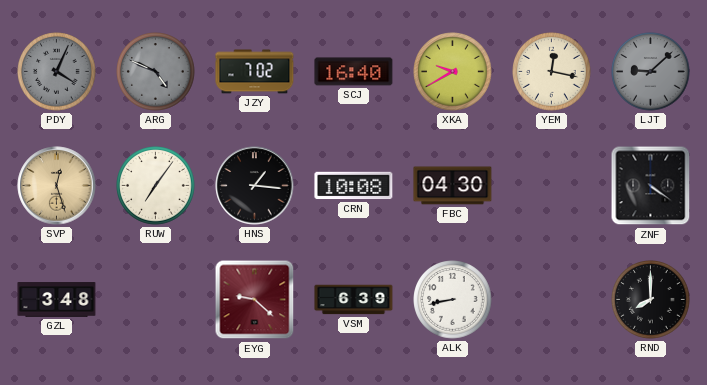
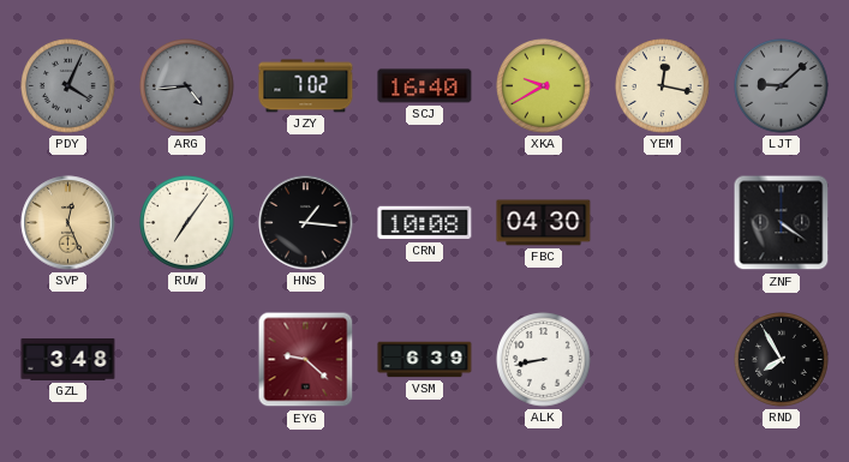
ARG: 4:49 -> 4:44 (187, 86)
SVP: 12:27 -> 12:26 (68, 223)
RND: 8:00 -> 7:55 (782, 360)
